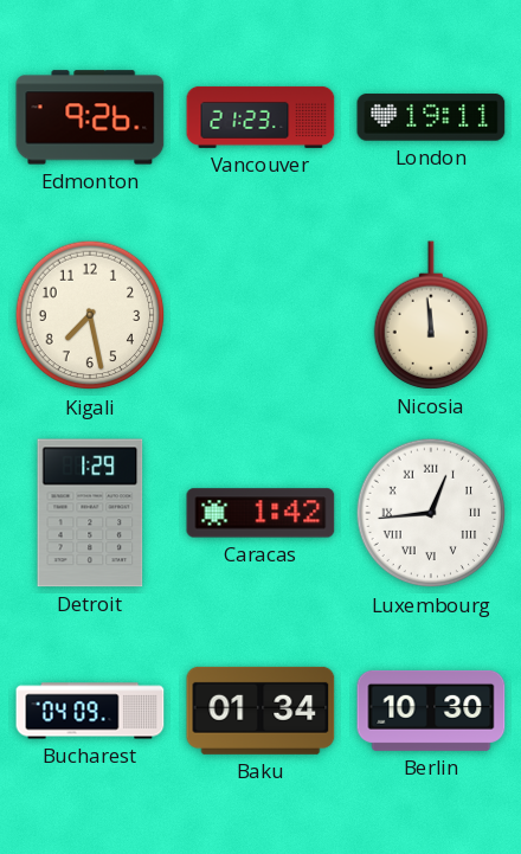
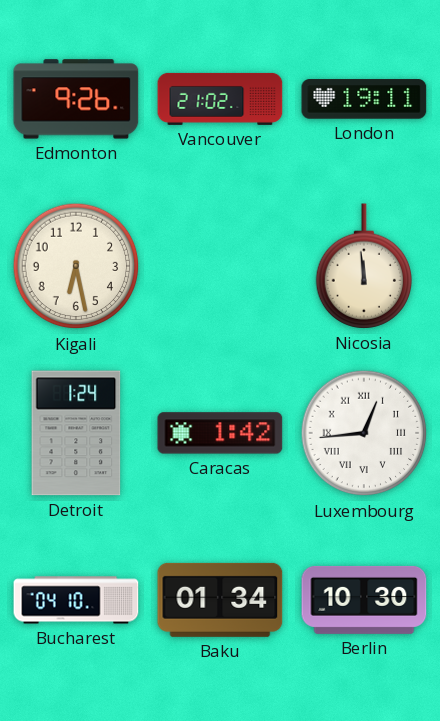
Vancouver: 21:23 -> 21:02 (220, 99)
Kigali: 7:28 -> 6:28 (76, 266)
Detroit: 1:29 -> 1:24 (76, 433)
Bucharest: 04:09 -> 04:10 (76, 600)
